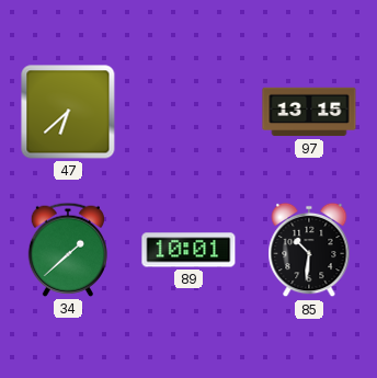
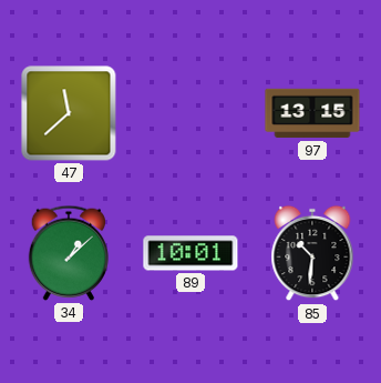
47: 6:38 -> 11:38 (69, 113)
34: 1:38 -> 1:08 (69, 253)
